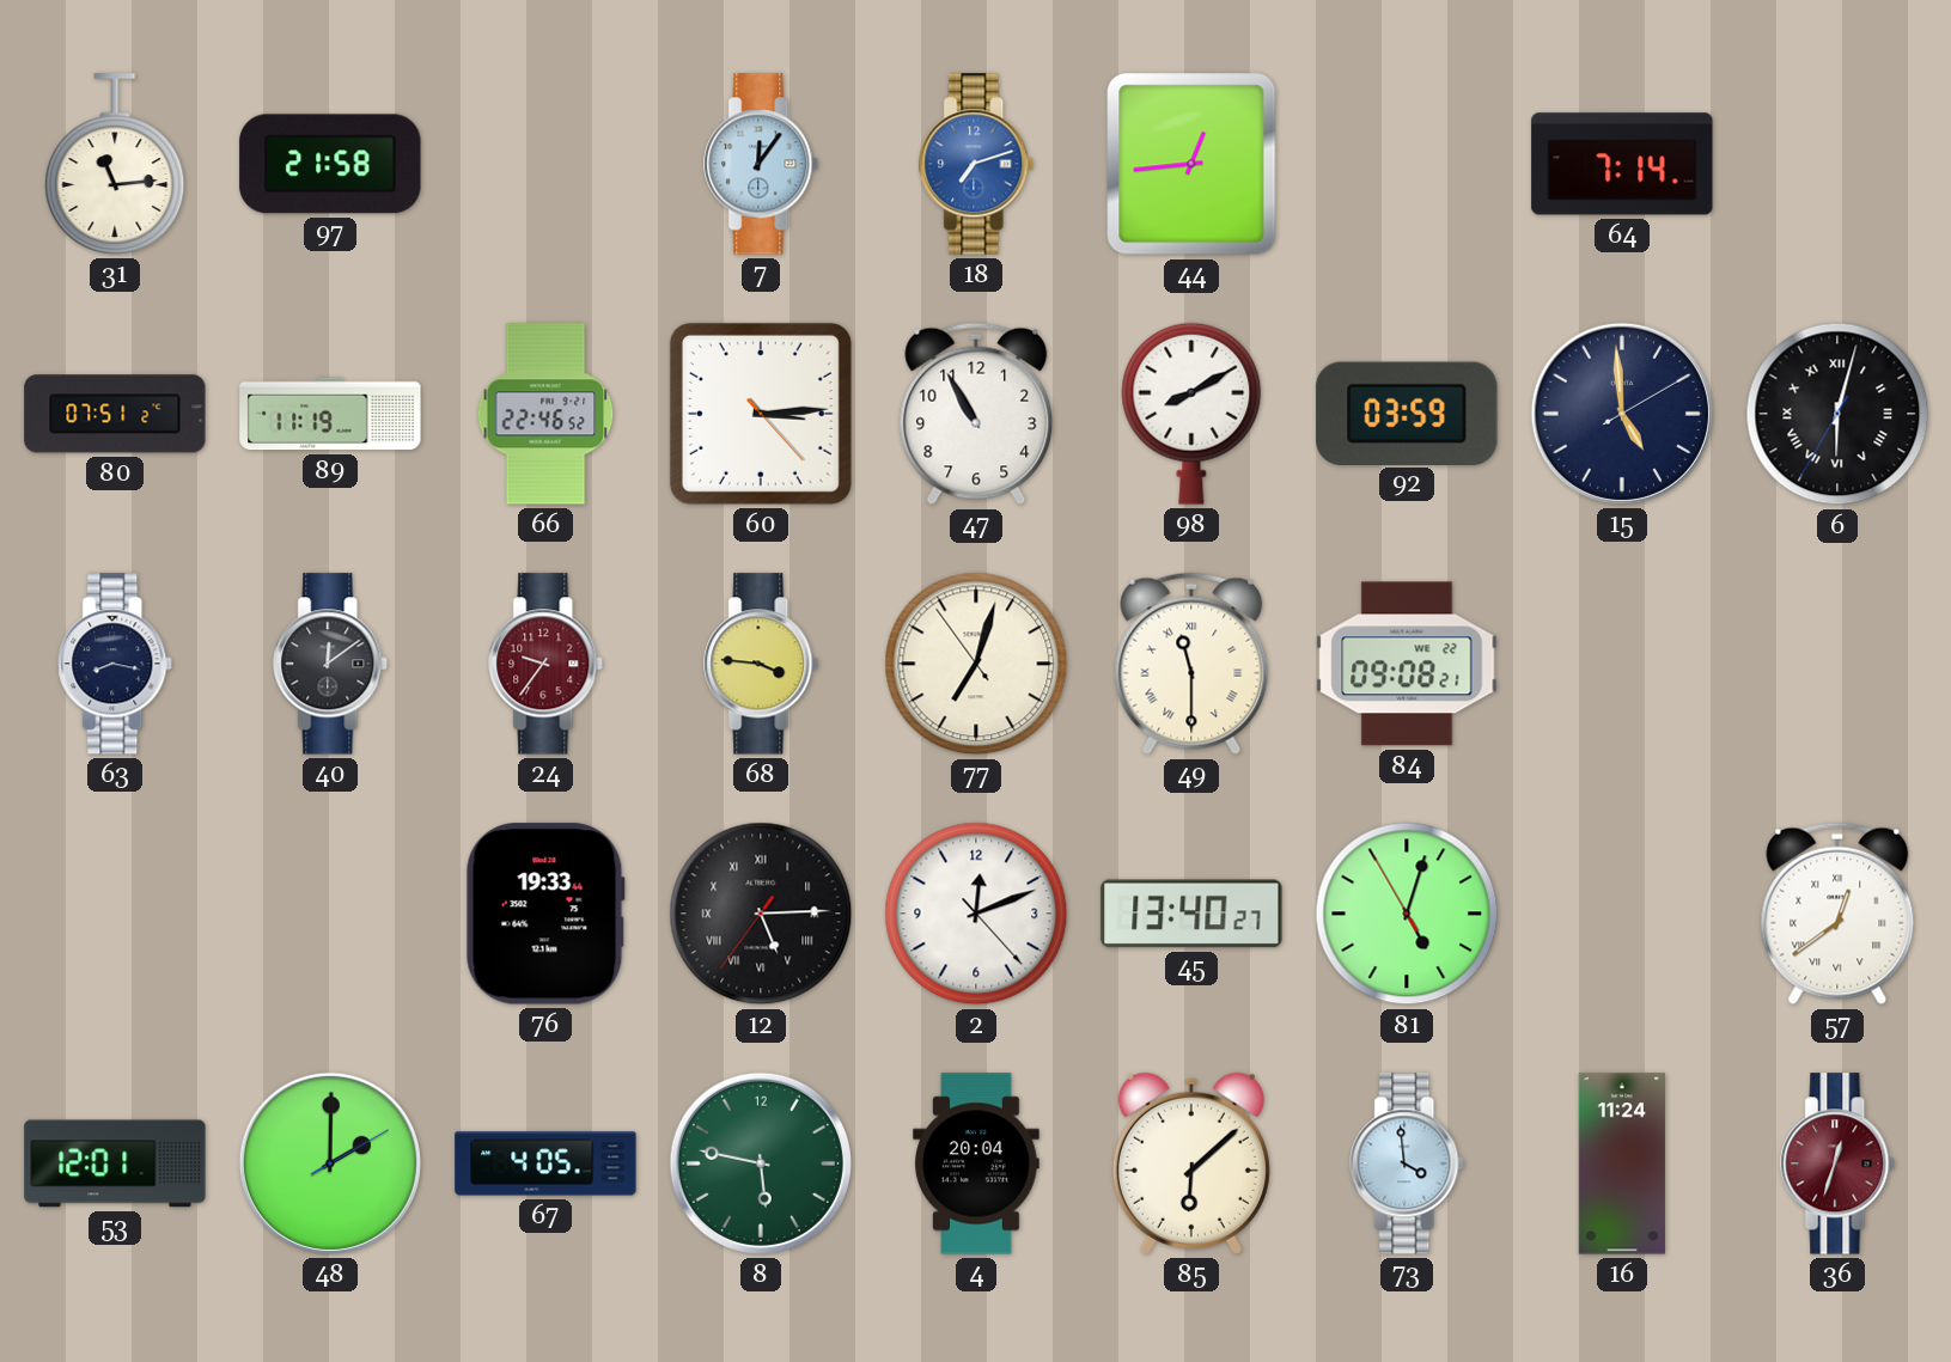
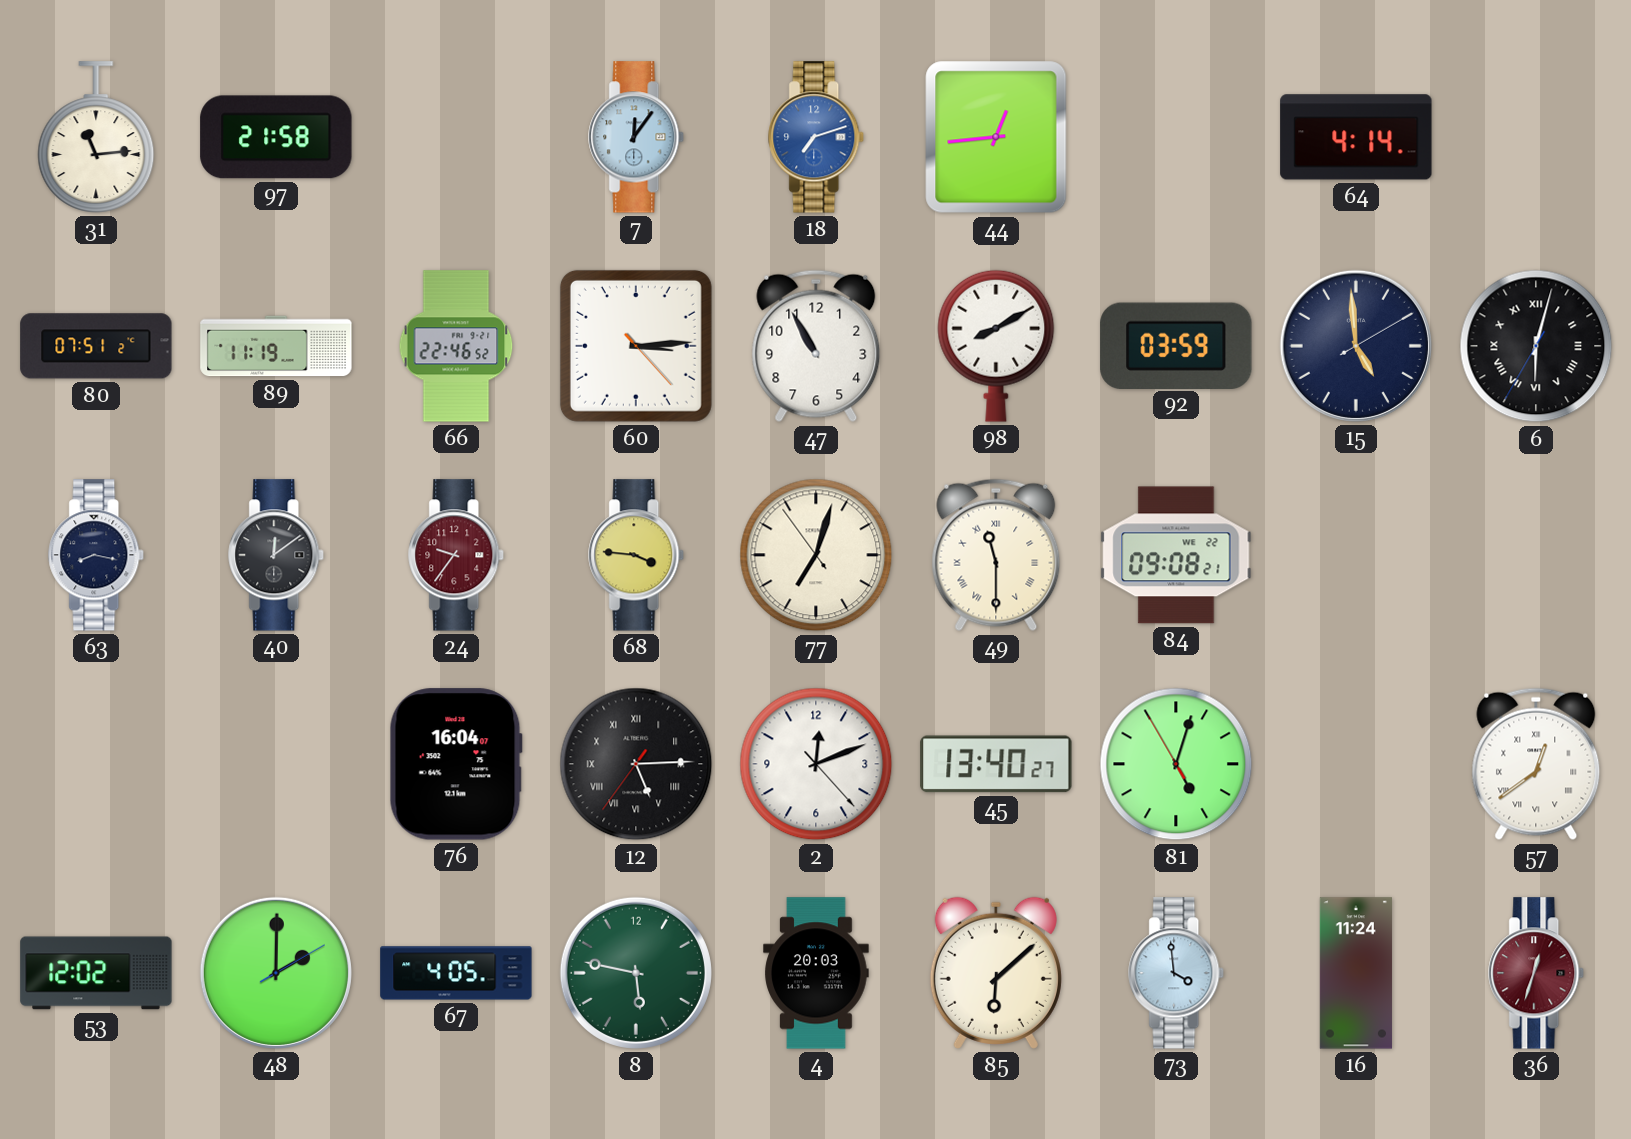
64: 7:14 -> 4:14 (1356, 137)
76: 19:33 -> 16:04 (456, 764)
53: 12:01 -> 12:02 (96, 973)
4: 20:04 -> 20:03 (816, 973)
